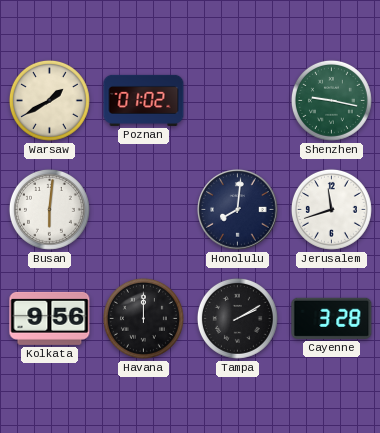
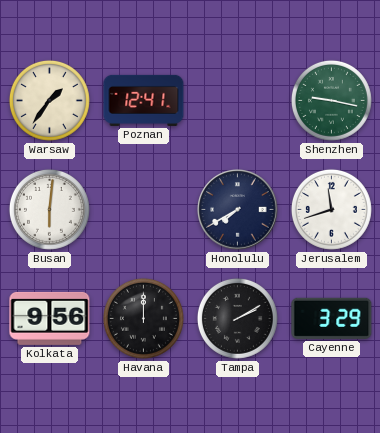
Warsaw: 1:40 -> 1:36 (49, 100)
Poznan: 01:02 -> 12:41 (144, 100)
Honolulu: 8:01 -> 7:40 (238, 210)
Cayenne: 3:28 -> 3:29 (332, 318)
